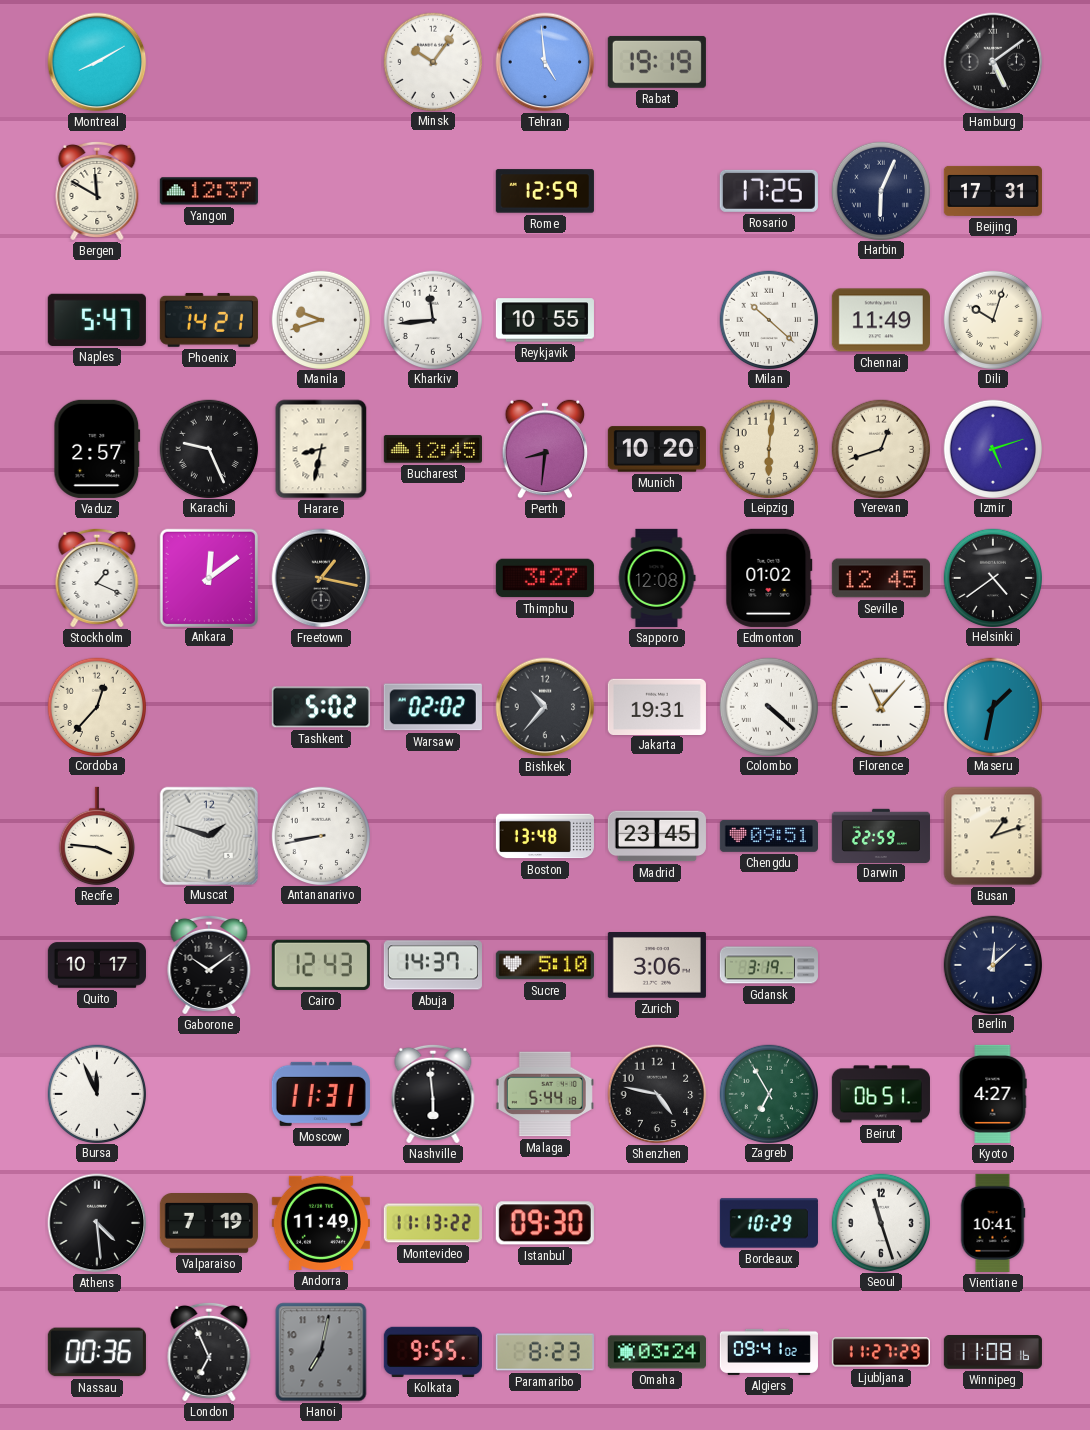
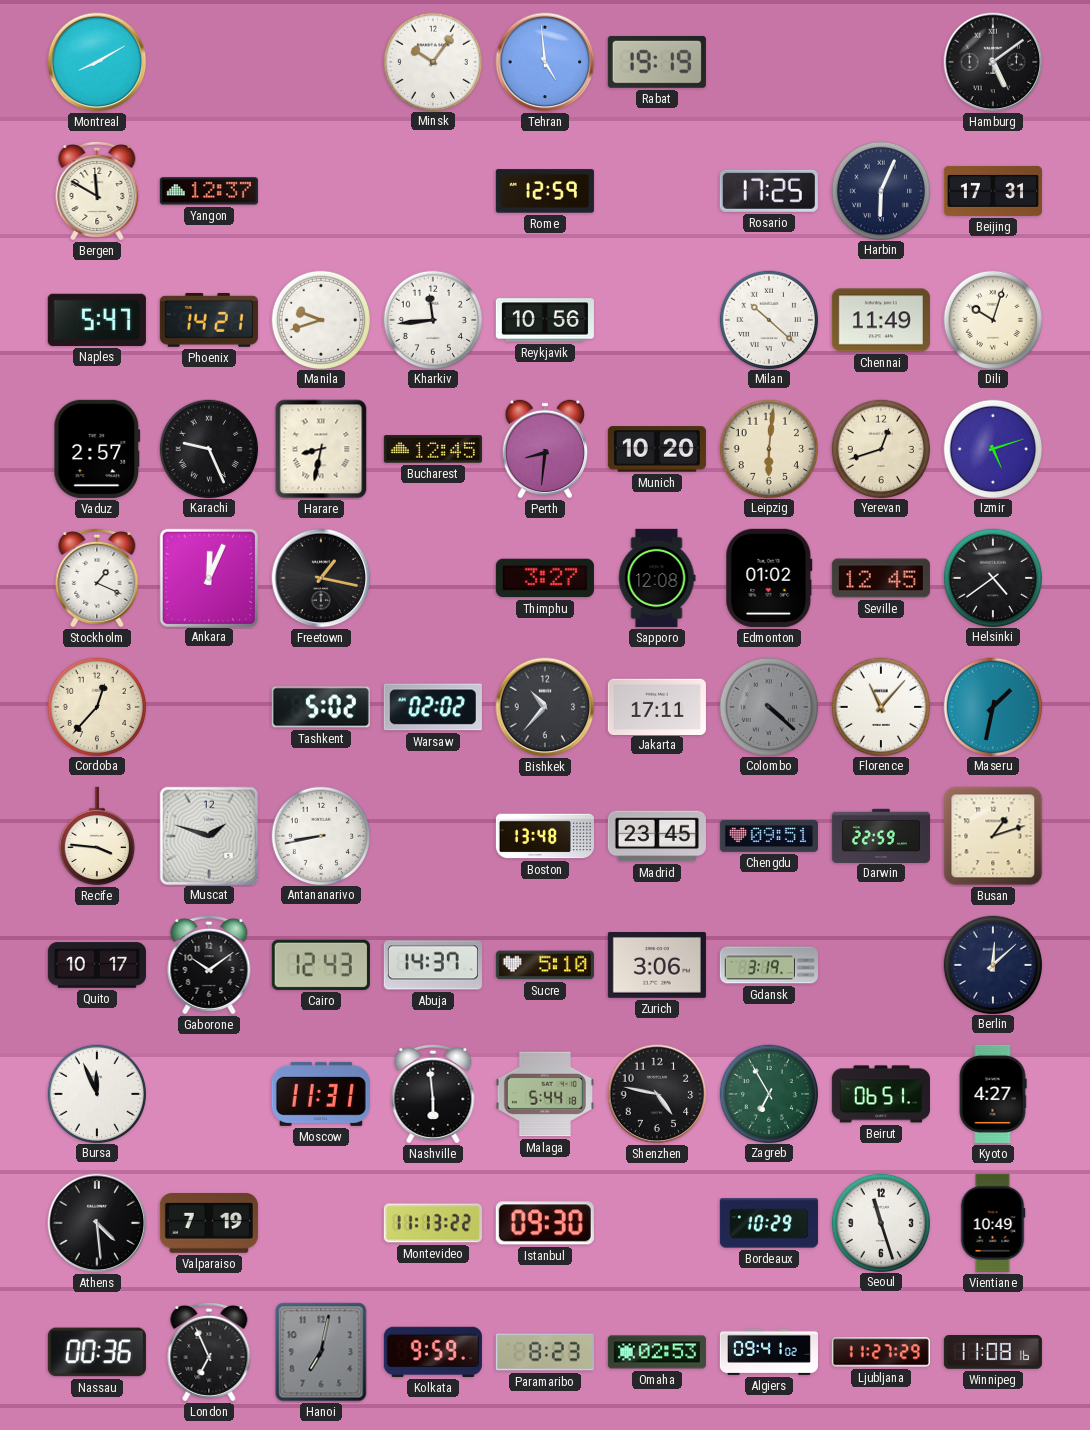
Reykjavik: 10:55 -> 10:56 (545, 320)
Ankara: 12:09 -> 12:04 (208, 577)
Jakarta: 19:31 -> 17:11 (657, 706)
Colombo dial: white -> grey (768, 706)
Andorra: 11:49 -> none (321, 1223)
Vientiane: 10:41 -> 10:49 (993, 1223)
Kolkata: 9:55 -> 9:59 (433, 1352)
Omaha: 03:24 -> 02:53 (657, 1352)
